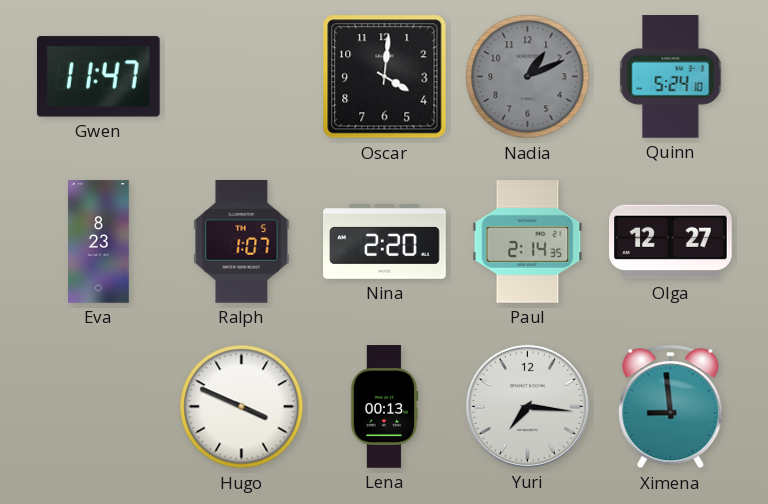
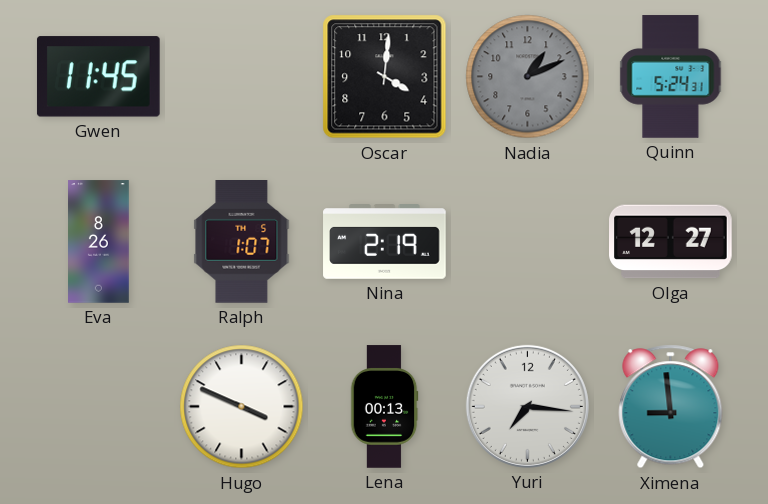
Gwen: 11:47 -> 11:45 (98, 77)
Quinn: 5:24:10 -> 5:24:31 (671, 77)
Eva: 8:23 -> 8:26 (99, 242)
Nina: 2:20 -> 2:19 (385, 242)
Paul: 2:14 -> none (528, 242)
